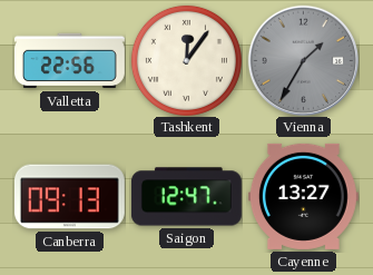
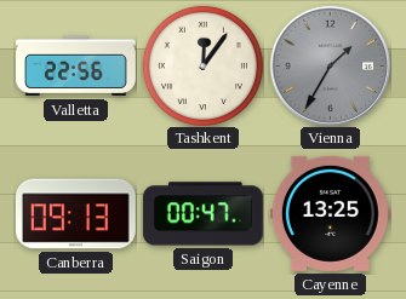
Saigon: 12:47 -> 00:47 (202, 214)
Cayenne: 13:27 -> 13:25 (330, 213)
